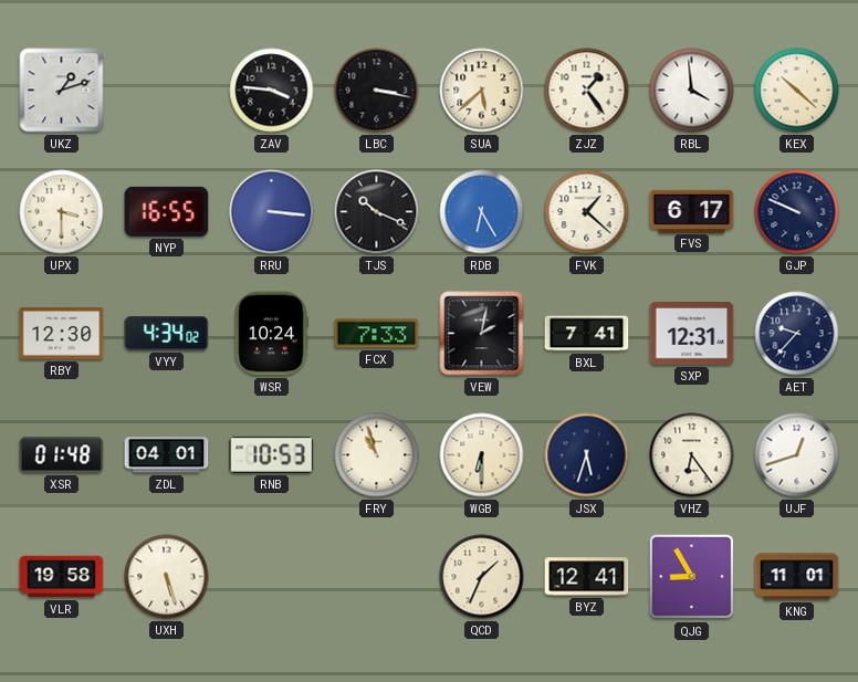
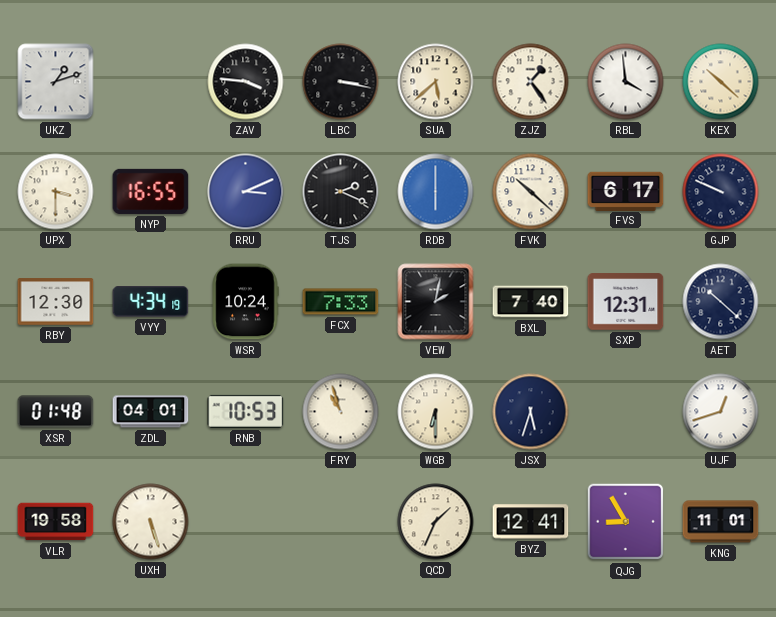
RRU: 3:16 -> 3:11 (246, 192)
TJS: 10:19 -> 2:19 (341, 192)
RDB: 6:25 -> 6:00 (436, 192)
FVK: 1:22 -> 10:22 (531, 192)
VYY: 4:34:02 -> 4:34:19 (151, 302)
BXL: 7:41 -> 7:40 (531, 302)
AET: 9:37 -> 10:22 (721, 302)
VHZ: 6:24 -> none (692, 455)
